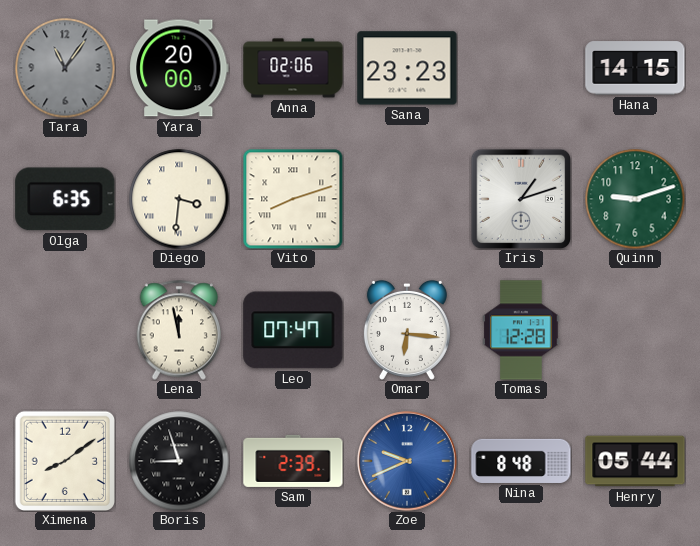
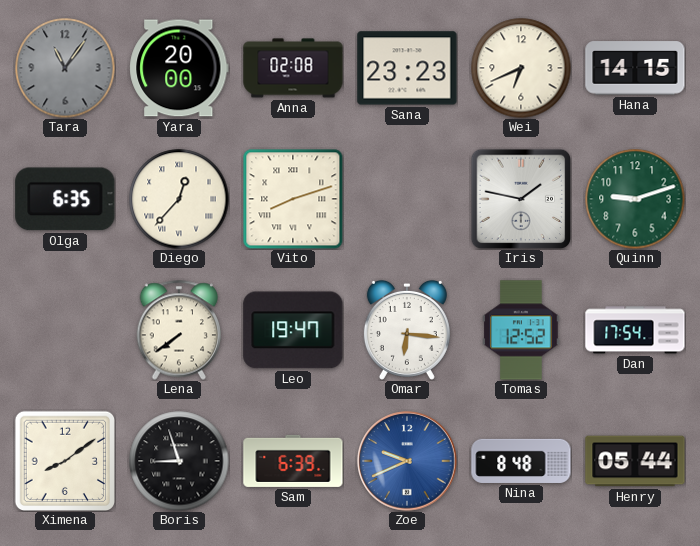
Anna: 02:06 -> 02:08 (293, 68)
Wei: none -> 6:41 (521, 68)
Diego: 3:31 -> 12:37 (179, 199)
Iris: 1:12 -> 1:47 (521, 199)
Lena: 11:58 -> 7:39 (179, 330)
Leo: 07:47 -> 19:47 (293, 330)
Tomas: 12:28 -> 12:52 (521, 330)
Dan: none -> 17:54 (635, 330)
Sam: 2:39 -> 6:39 (293, 461)
